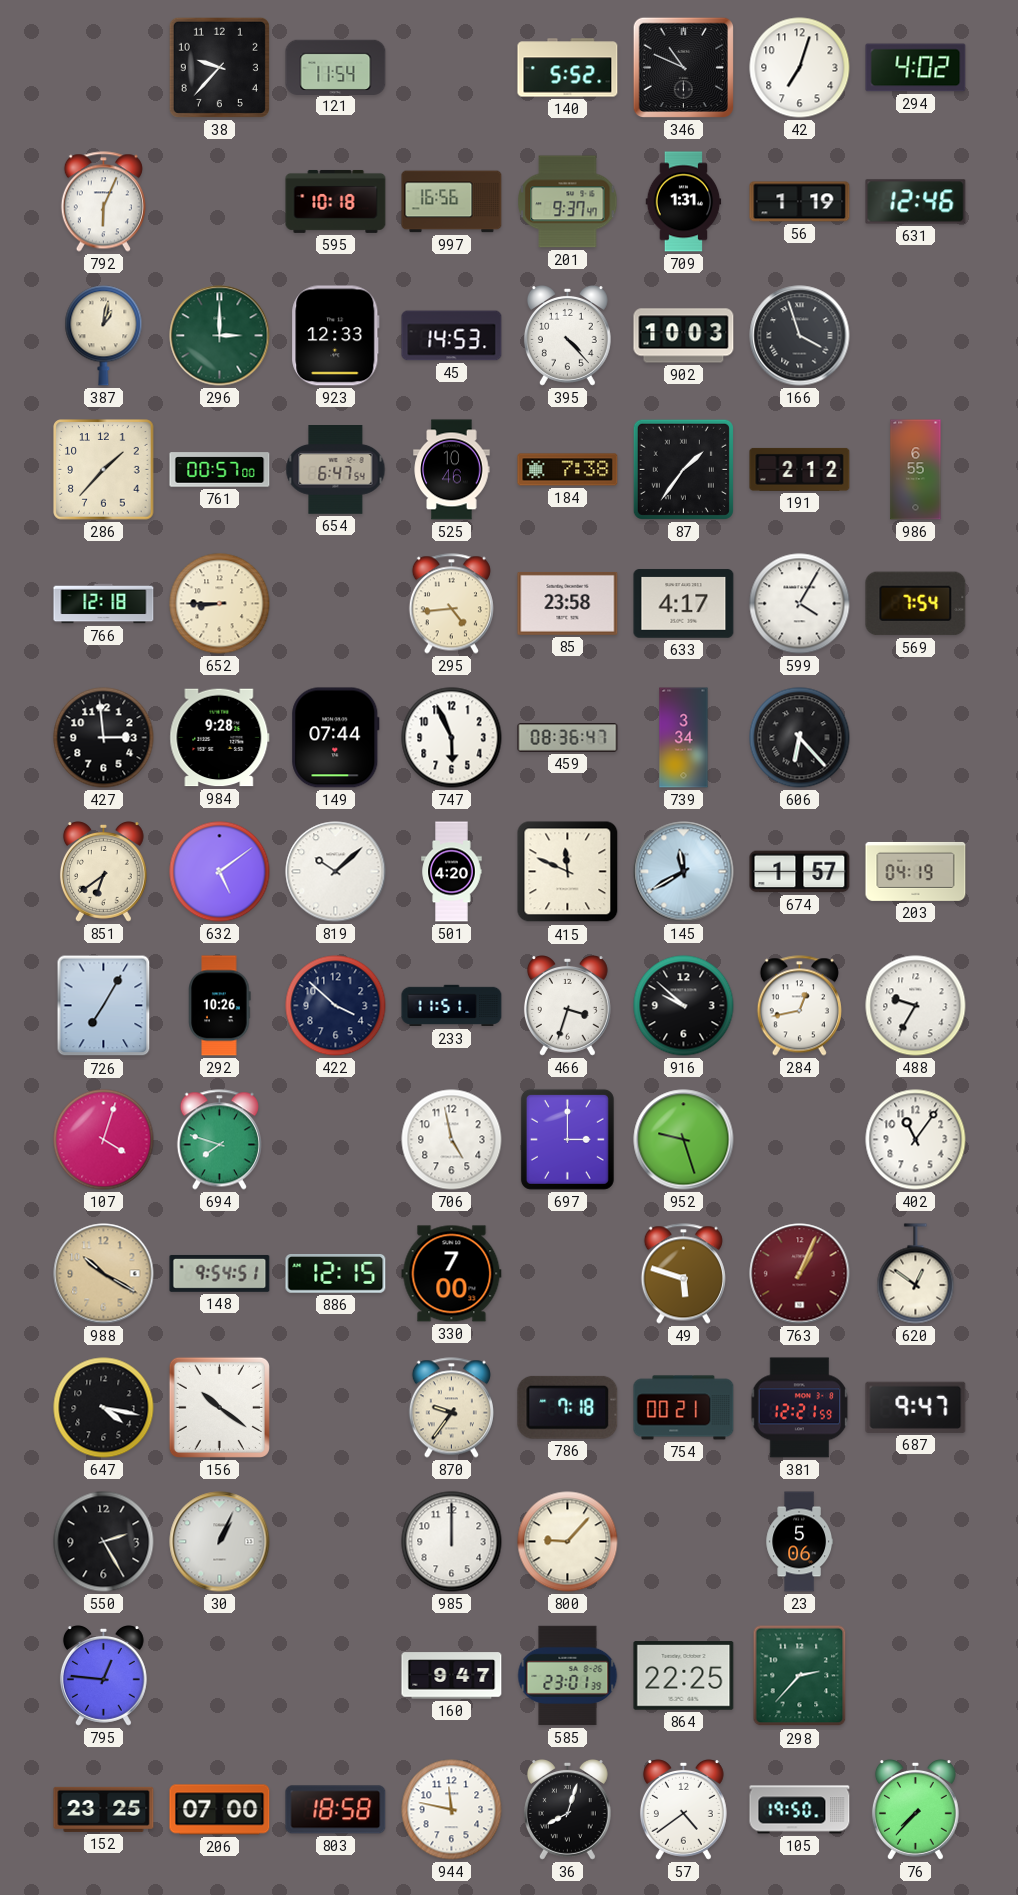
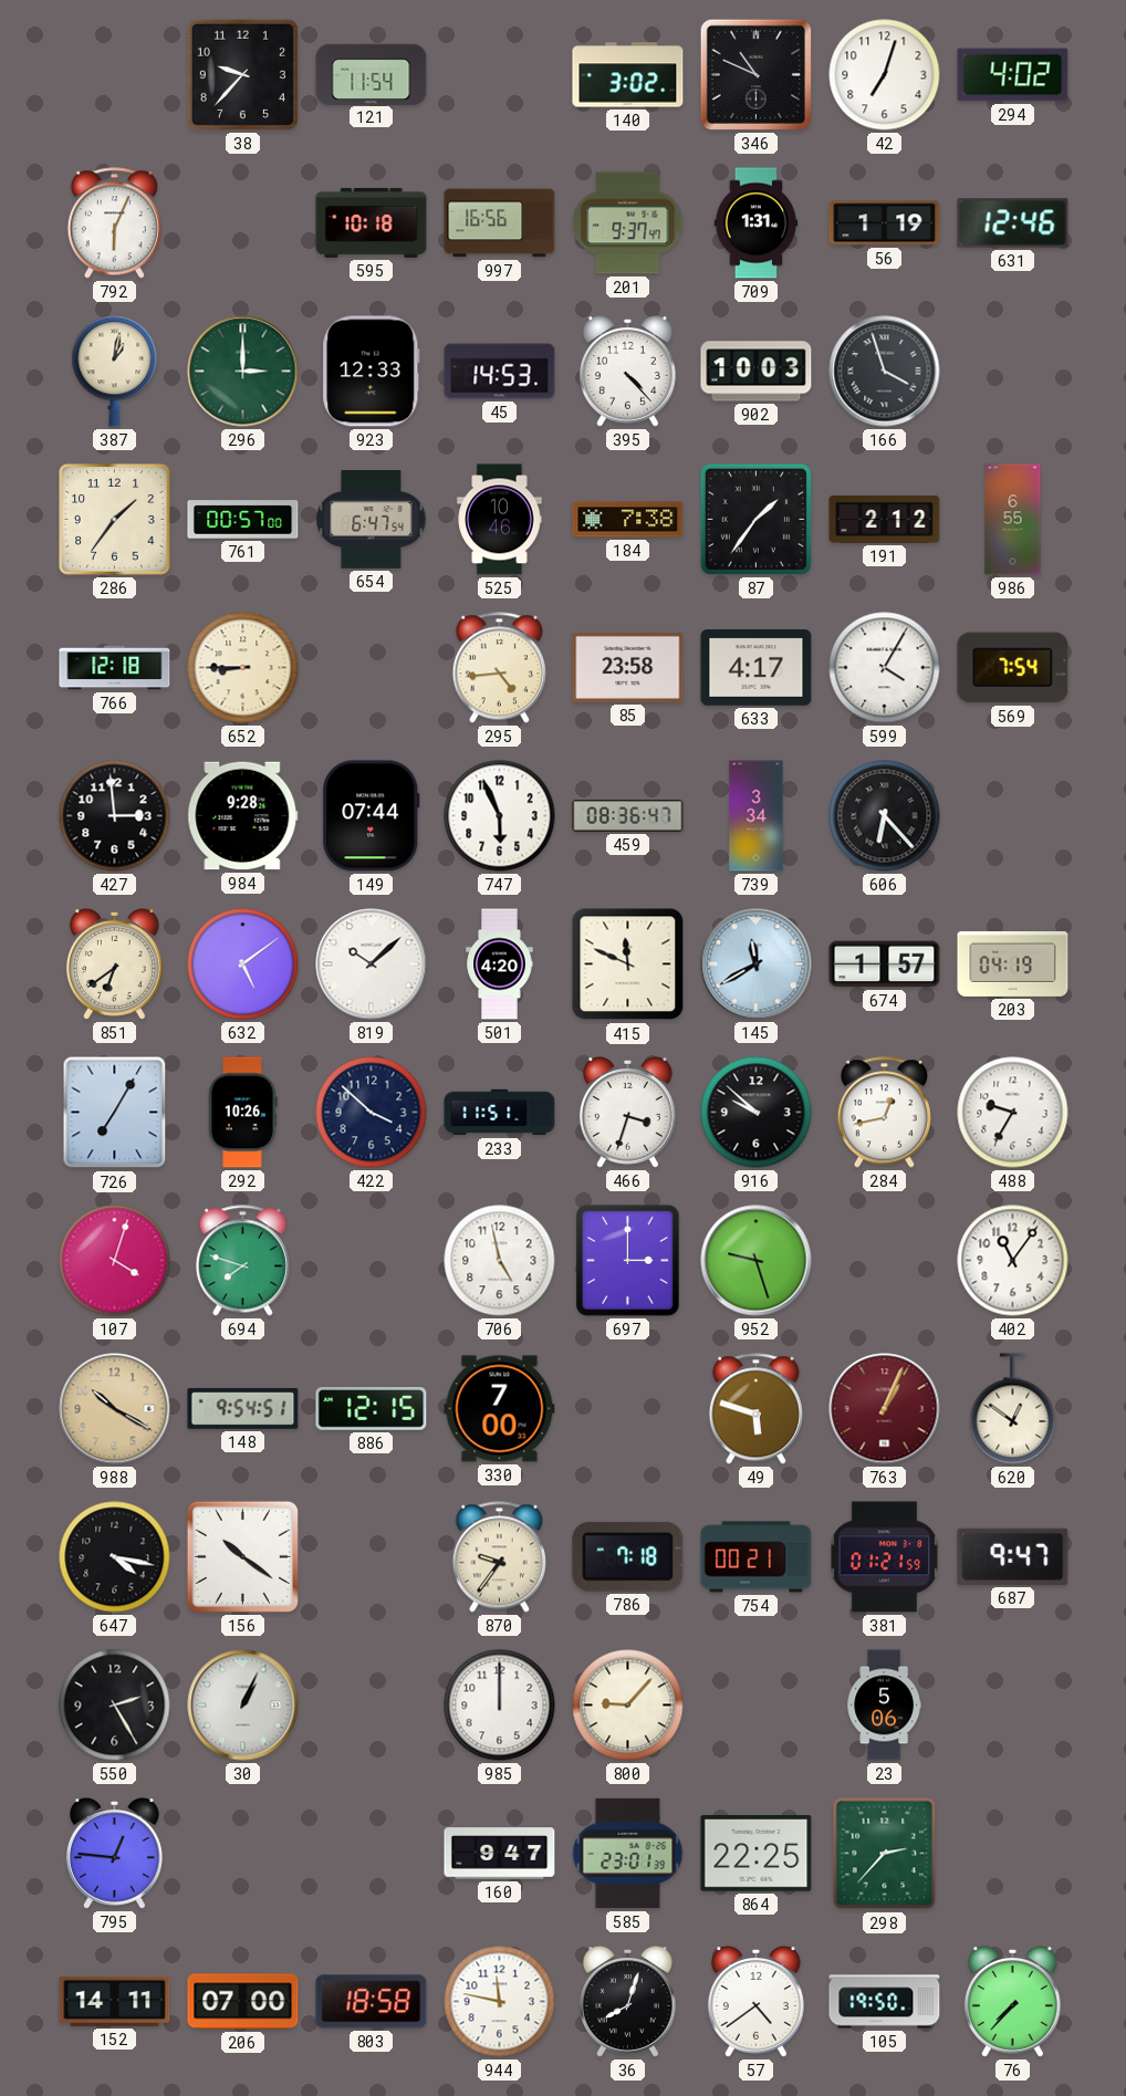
140: 5:52 -> 3:02 (628, 75)
286: 1:37 -> 1:36 (115, 520)
381: 12:21 -> 01:21 (885, 1557)
152: 23:25 -> 14:11 (115, 2001)
